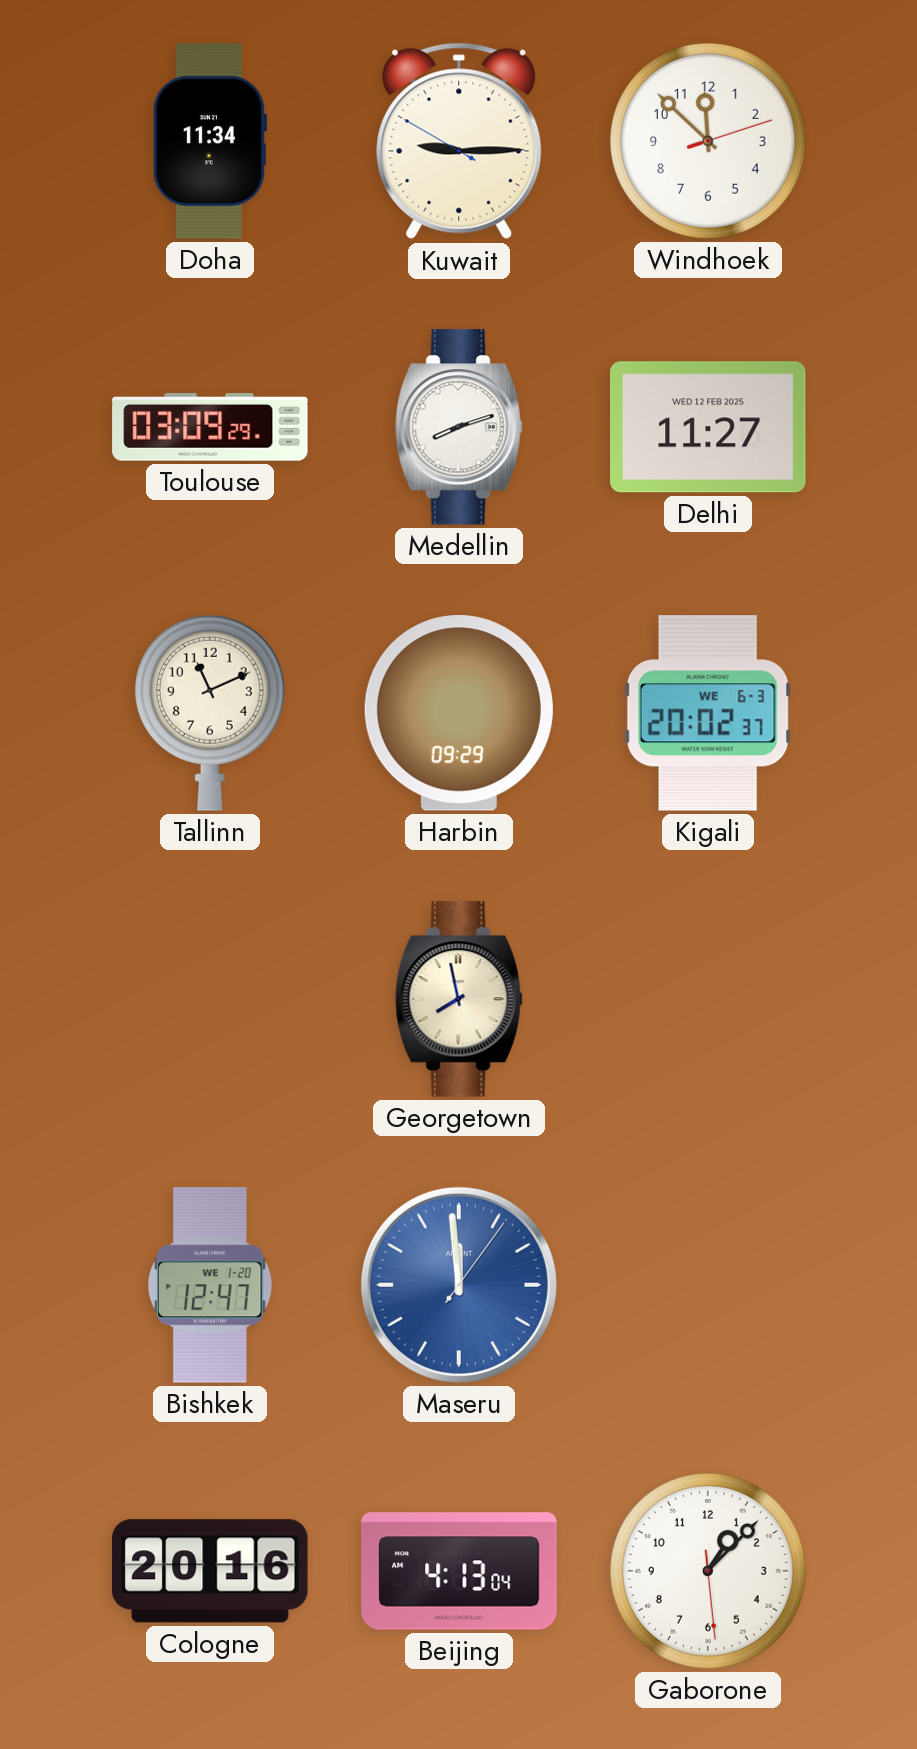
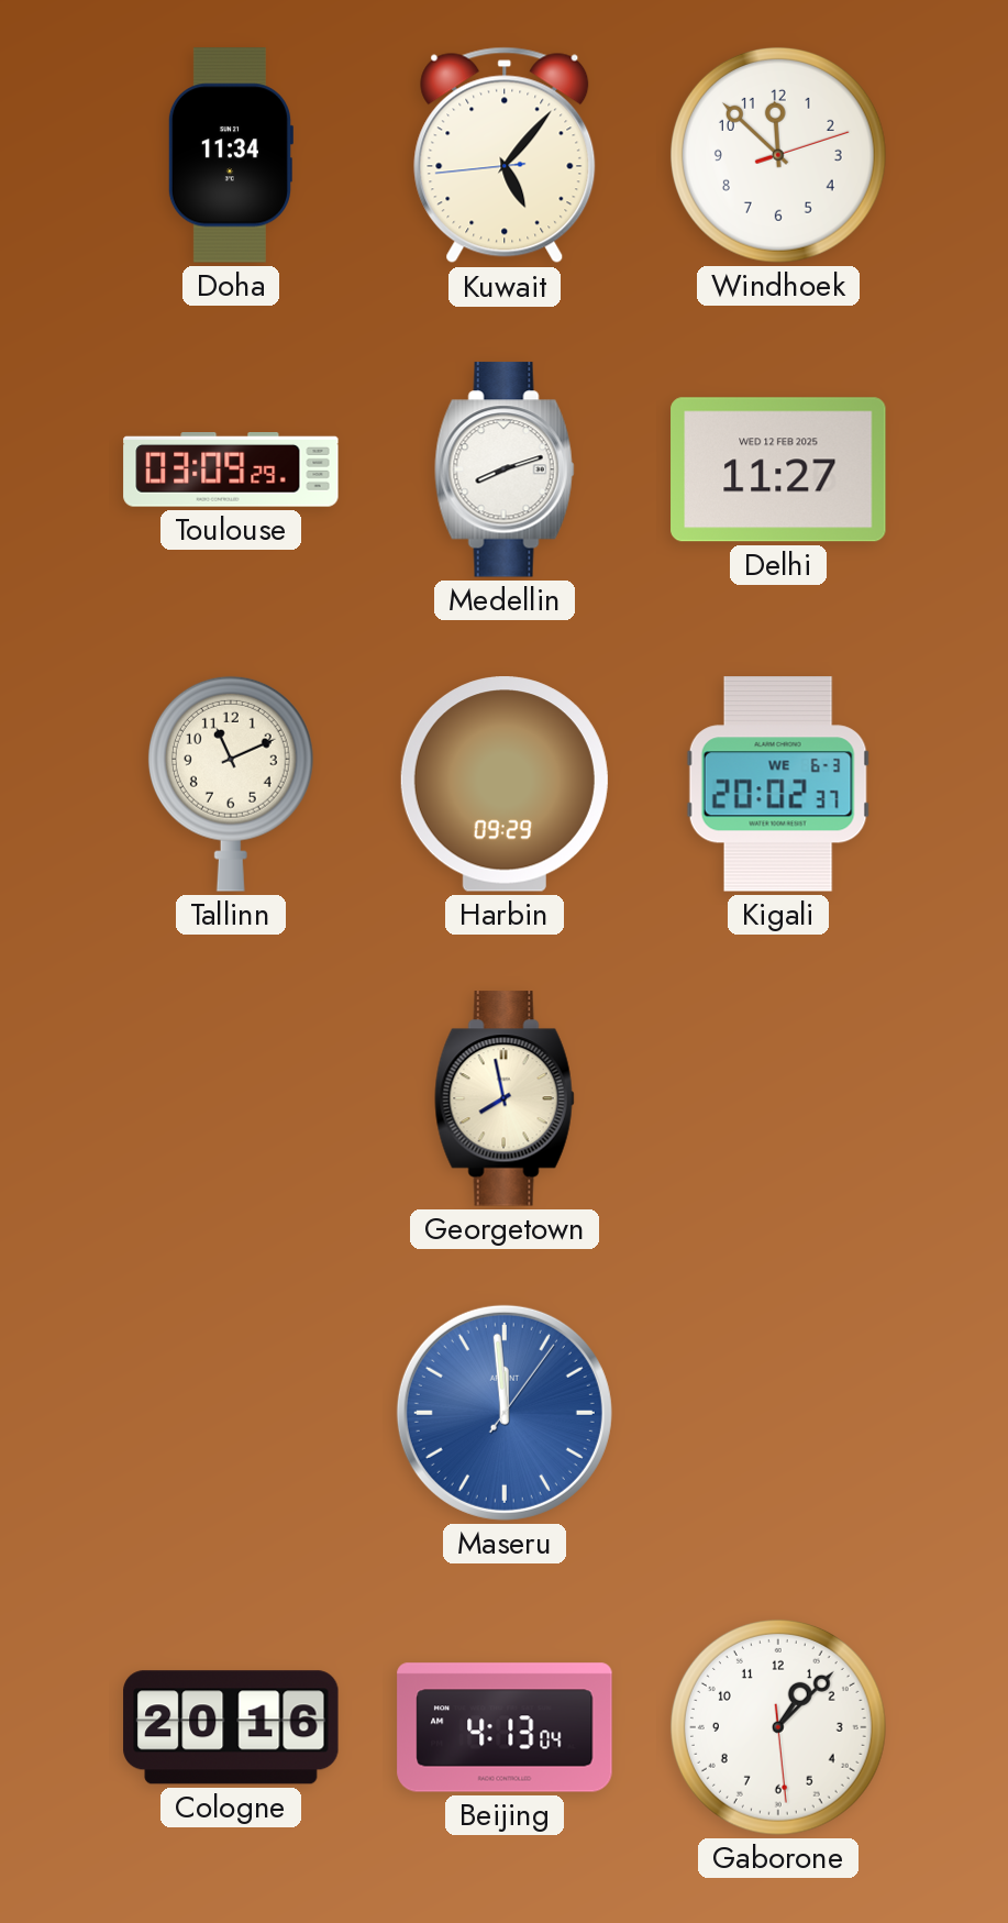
Kuwait: 9:14 -> 5:06 (505, 155)
Bishkek: 12:47 -> none (210, 1285)
